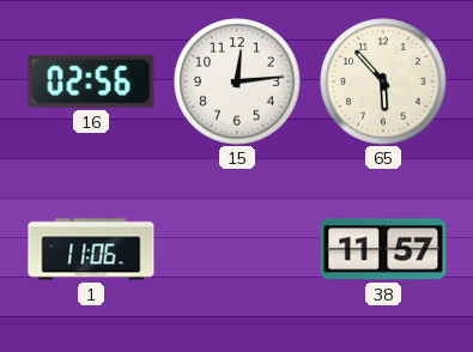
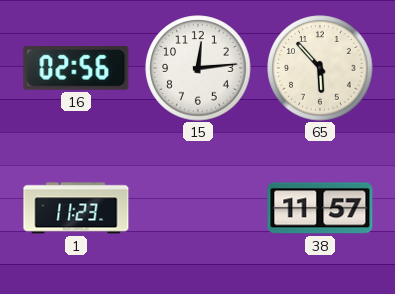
1: 11:06 -> 11:23 (76, 208)
